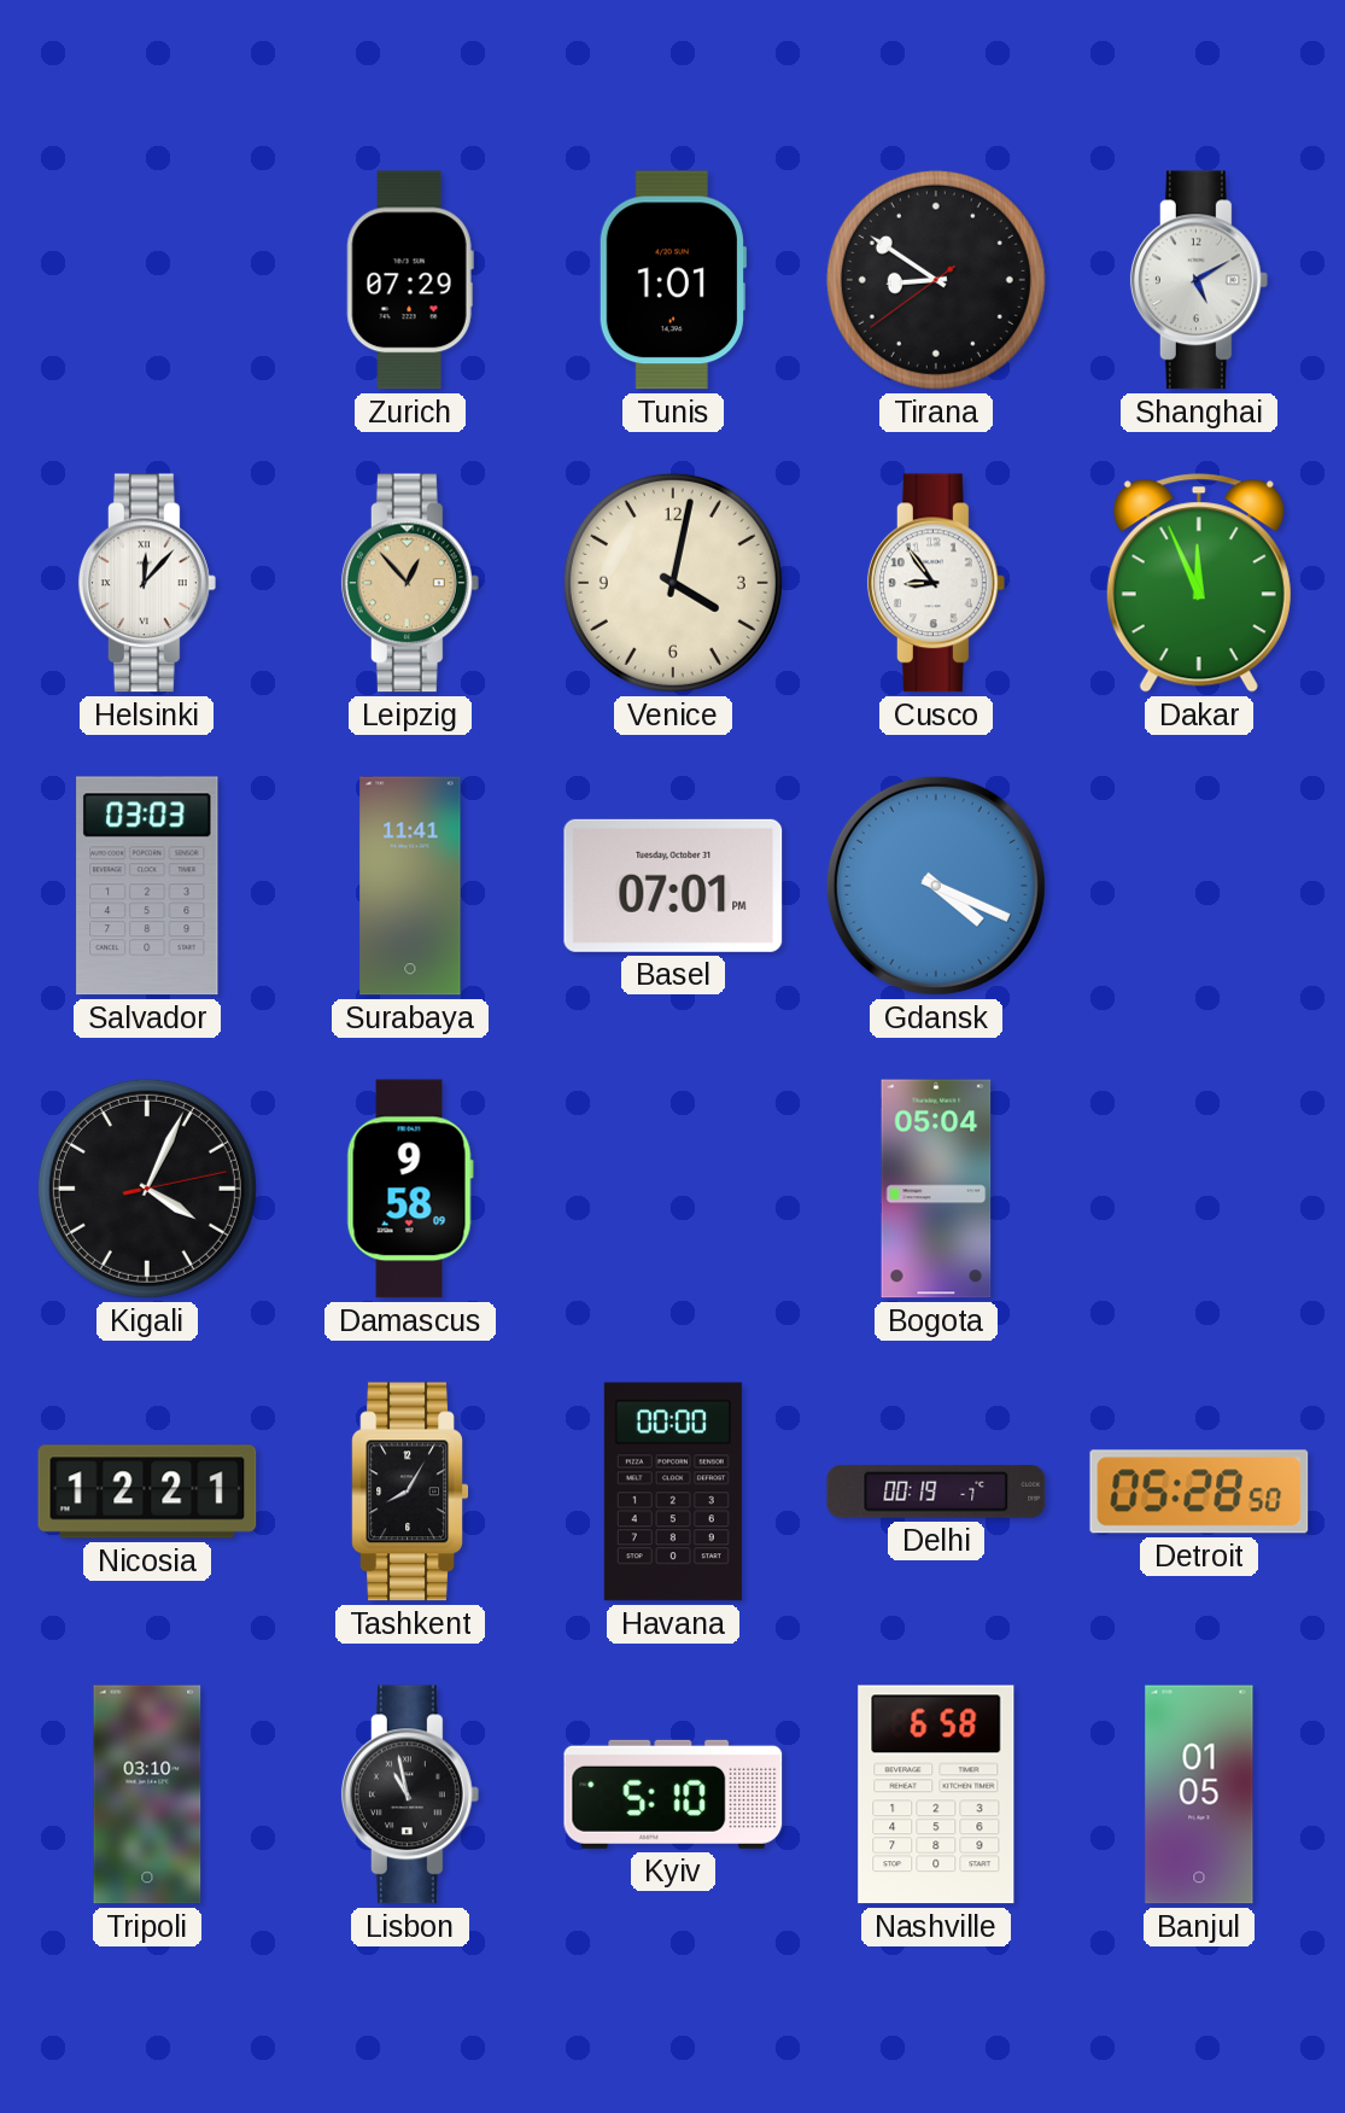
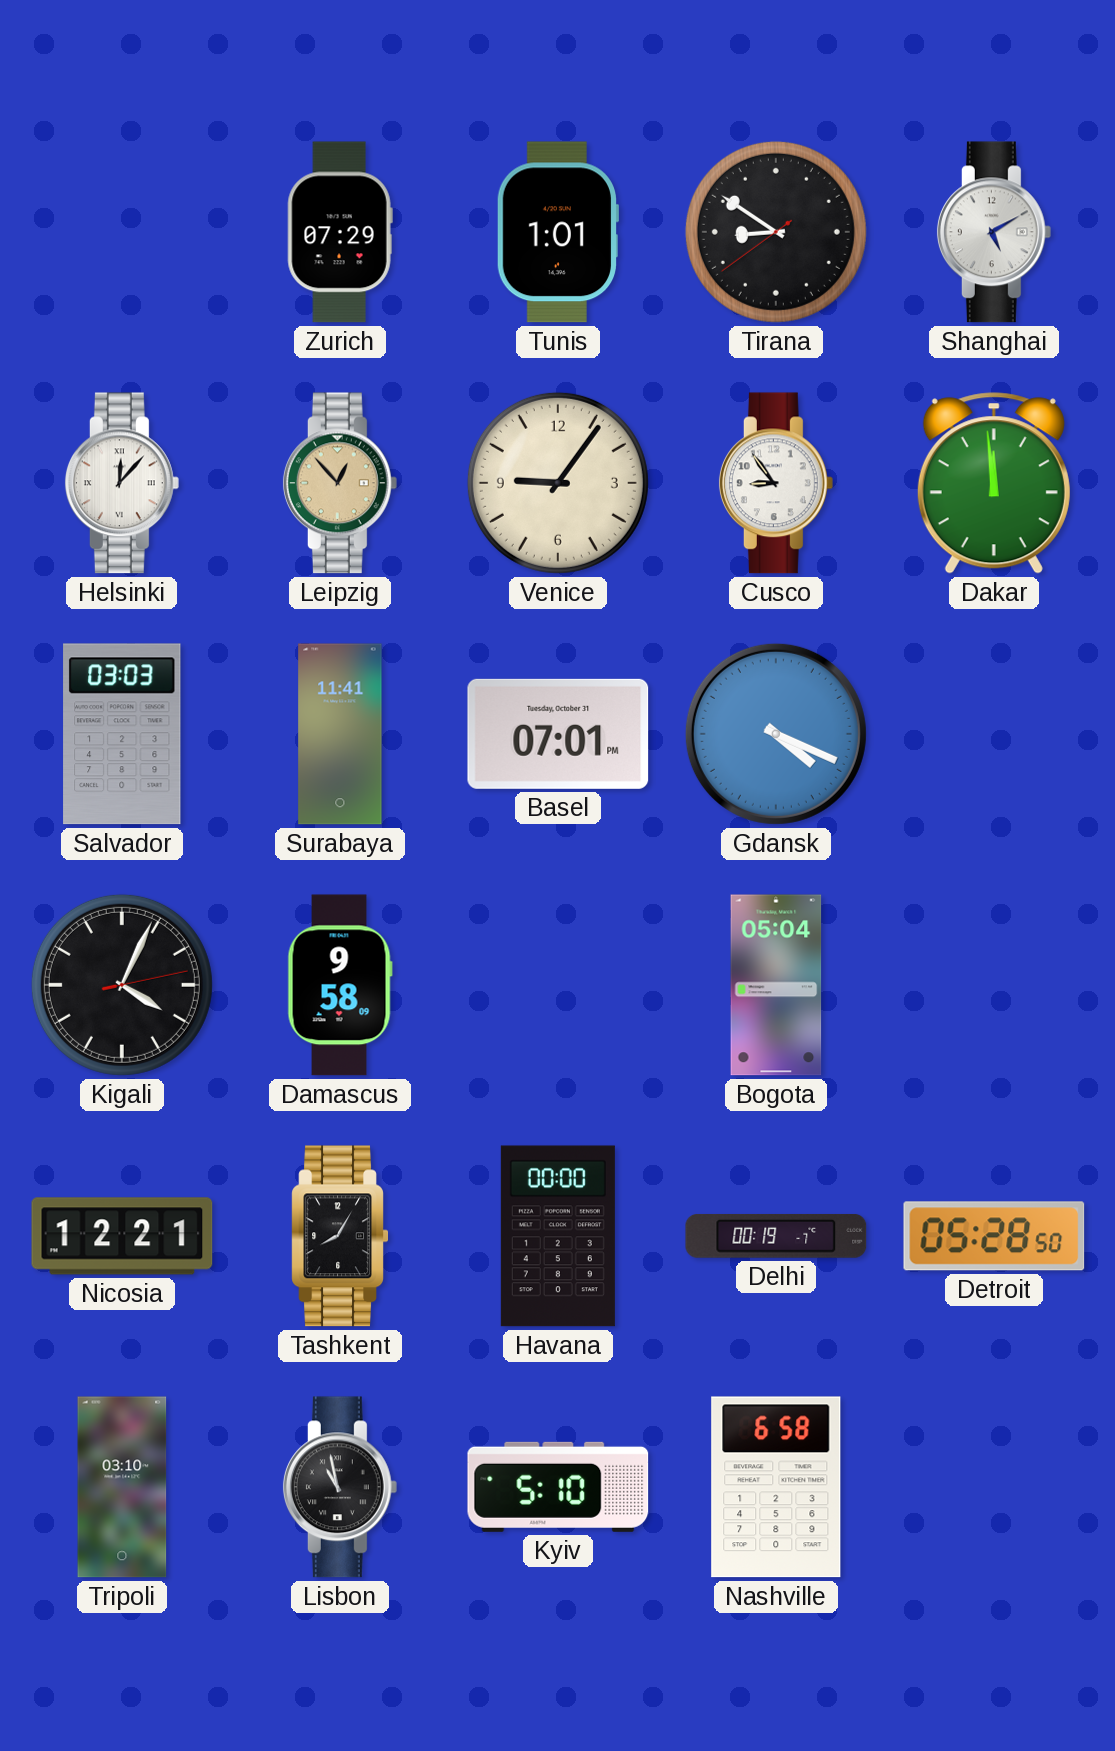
Venice: 4:02 -> 9:06 (558, 483)
Dakar: 11:56 -> 11:59 (994, 483)
Banjul: 01:05 -> none (1199, 1794)
